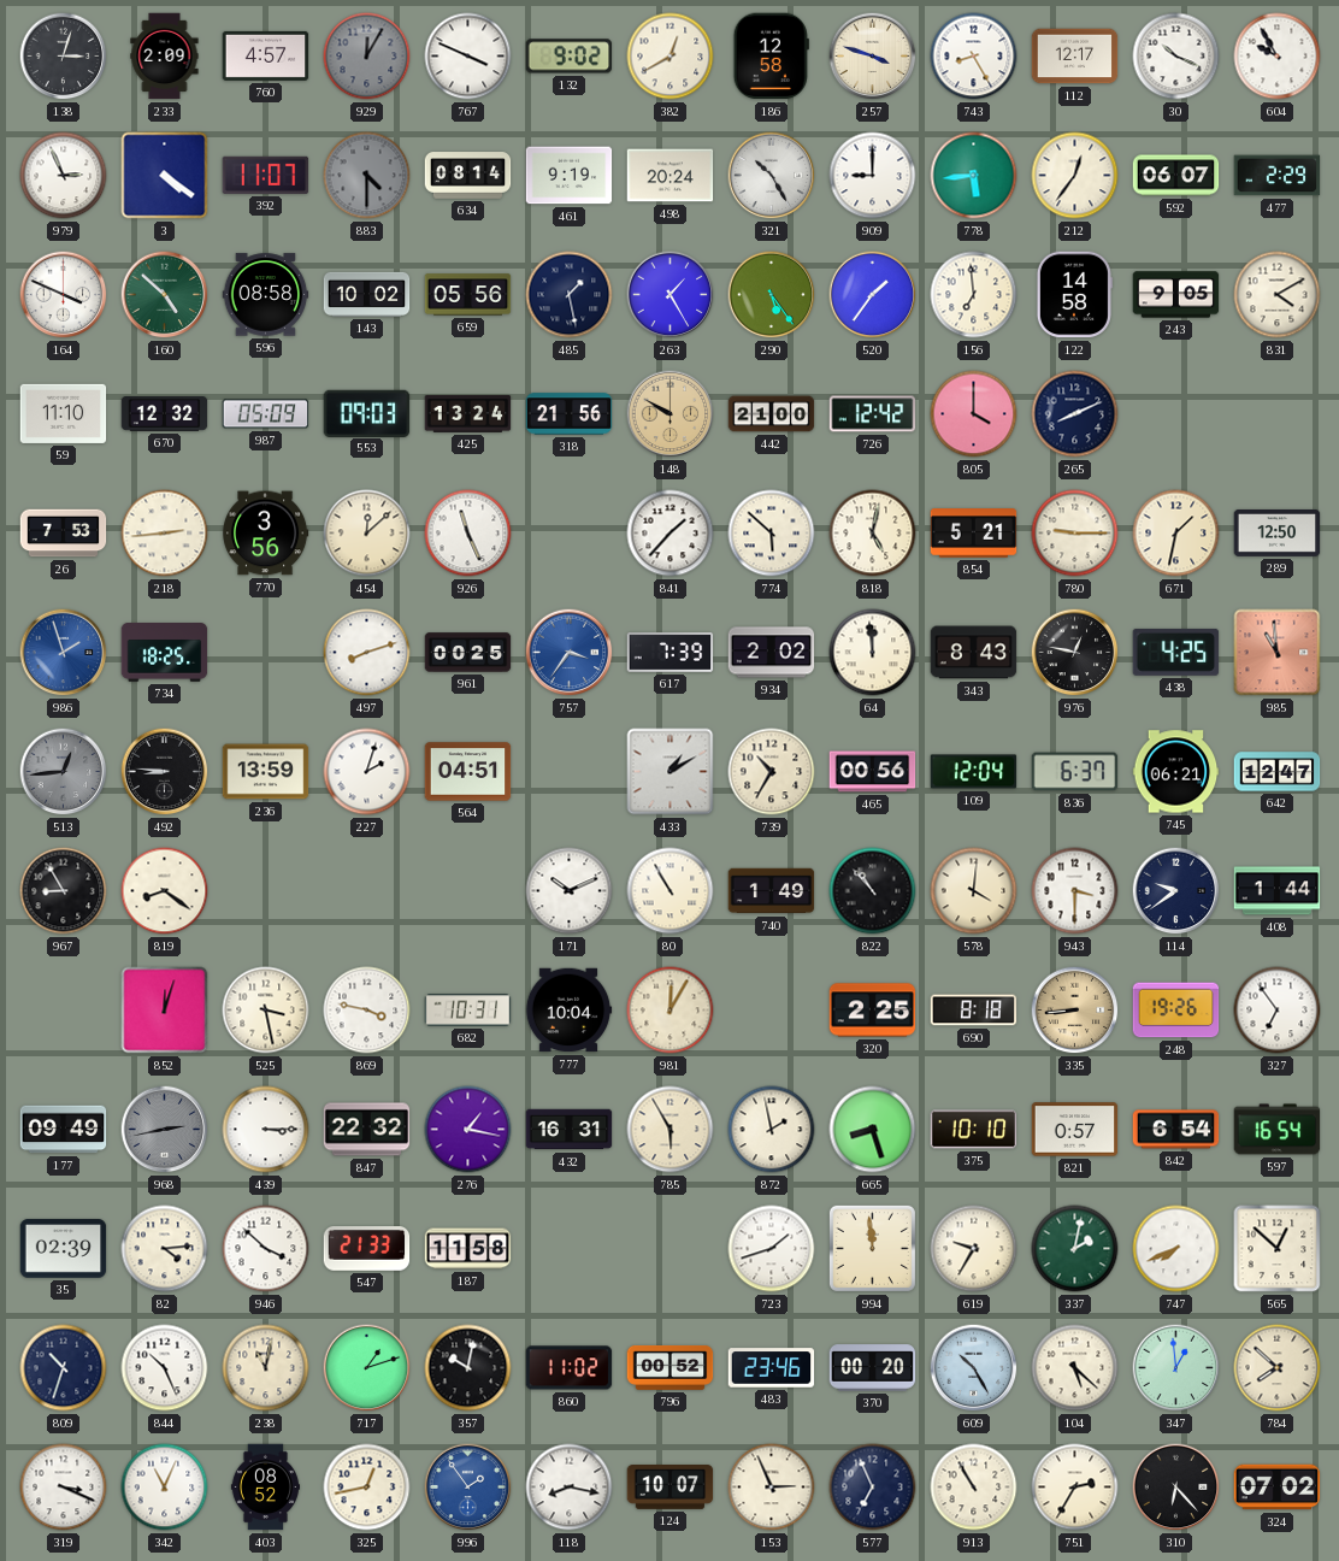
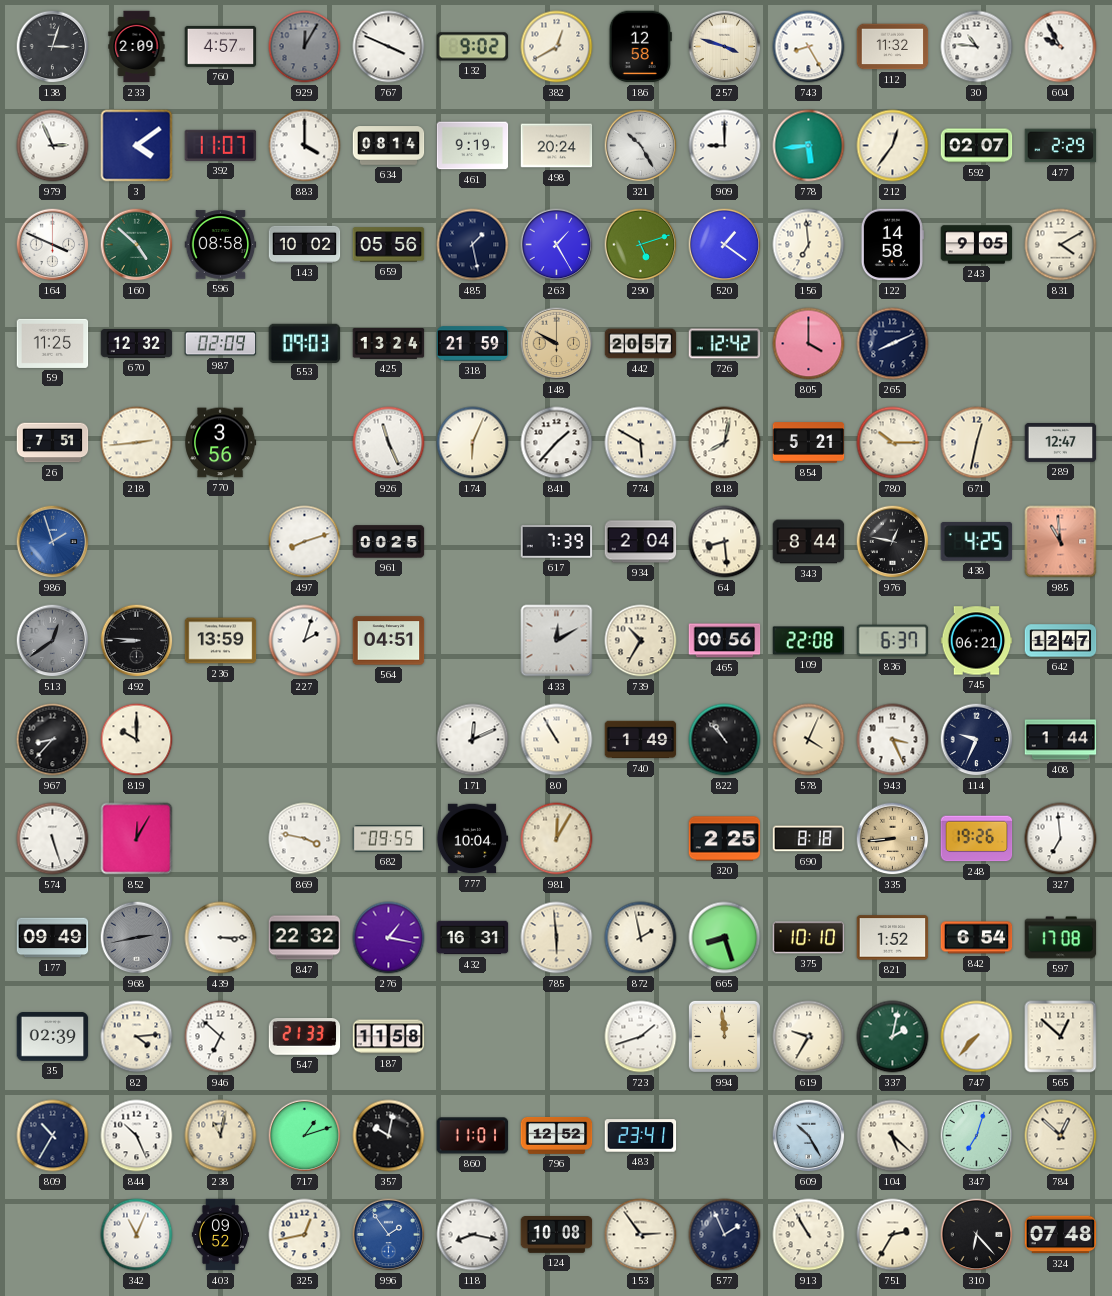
112: 12:17 -> 11:32 (893, 47)
30: 10:19 -> 10:46 (977, 47)
3: 4:21 -> 4:09 (137, 146)
883: 4:30 -> 4:00 (305, 146)
883 dial: grey -> white (305, 146)
592: 06:07 -> 02:07 (977, 146)
290: 5:24 -> 5:12 (641, 245)
520: 1:36 -> 1:21 (725, 245)
59: 11:10 -> 11:25 (53, 343)
987: 05:09 -> 02:09 (221, 344)
318: 21:56 -> 21:59 (473, 344)
442: 21:00 -> 20:57 (641, 344)
26: 7:53 -> 7:51 (53, 443)
454: 12:08 -> none (367, 534)
174: none -> 6:04 (473, 443)
774: 5:52 -> 5:50 (641, 443)
818: 5:02 -> 8:02 (725, 443)
780: 9:15 -> 10:15 (893, 443)
671: 1:32 -> 12:32 (977, 443)
289: 12:50 -> 12:47 (1061, 442)
734: 18:25 -> none (165, 653)
757: 3:36 -> none (570, 653)
934: 2:02 -> 2:04 (641, 542)
64: 11:59 -> 8:29 (725, 542)
343: 8:43 -> 8:44 (809, 542)
513: 12:44 -> 12:39 (53, 641)
433: 1:10 -> 12:10 (557, 641)
109: 12:04 -> 22:08 (809, 641)
967: 8:55 -> 8:37 (53, 740)
819: 8:21 -> 10:00 (137, 740)
171: 10:11 -> 12:11 (473, 740)
578: 4:01 -> 4:04 (809, 740)
943: 3:30 -> 3:26 (893, 740)
114: 9:39 -> 9:34 (977, 740)
574: none -> 5:27 (53, 839)
852: 12:03 -> 12:05 (137, 839)
525: 3:28 -> none (266, 1011)
682: 10:31 -> 09:55 (389, 839)
327: 6:54 -> 6:59 (1061, 839)
785: 5:55 -> 5:59 (557, 938)
821: 0:57 -> 1:52 (893, 938)
597: 16:54 -> 17:08 (1061, 938)
946: 3:52 -> 6:52 (221, 1037)
747: 7:41 -> 7:37 (977, 1037)
809: 10:33 -> 10:35 (53, 1136)
860: 11:02 -> 11:01 (473, 1136)
796: 00:52 -> 12:52 (557, 1136)
483: 23:46 -> 23:41 (641, 1136)
370: 00:20 -> none (873, 1368)
347: 12:59 -> 7:03 (977, 1136)
784: 7:52 -> 12:52 (1061, 1136)
319: 3:19 -> none (64, 1488)
403: 08:52 -> 09:52 (220, 1235)
124: 10:07 -> 10:08 (557, 1235)
153: 2:56 -> 2:54 (641, 1235)
577: 6:56 -> 1:56 (725, 1235)
324: 07:02 -> 07:48 (1061, 1235)
